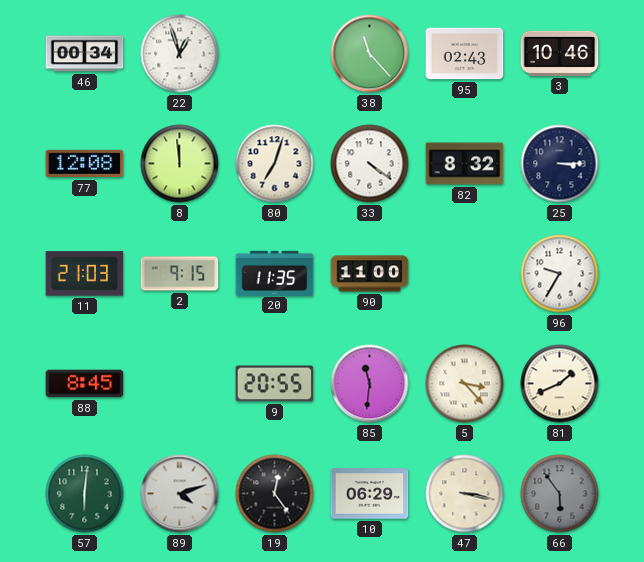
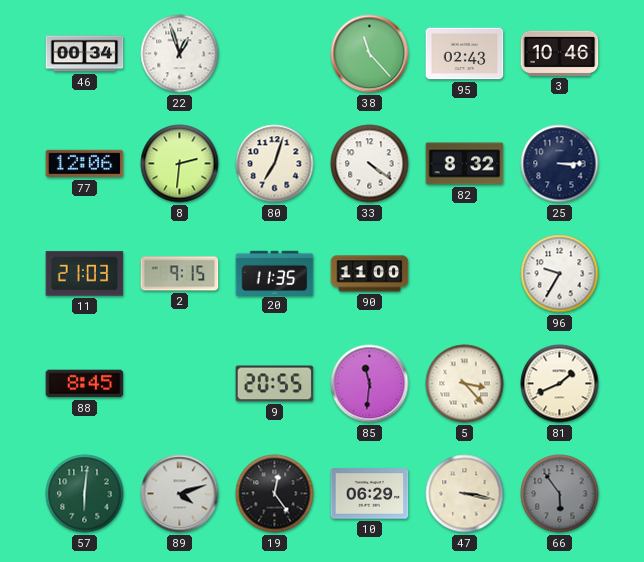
77: 12:08 -> 12:06 (85, 164)
8: 11:59 -> 2:31 (180, 164)
